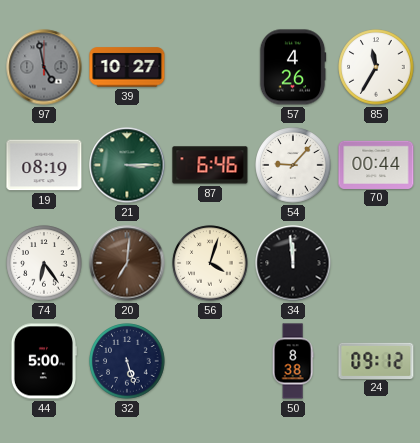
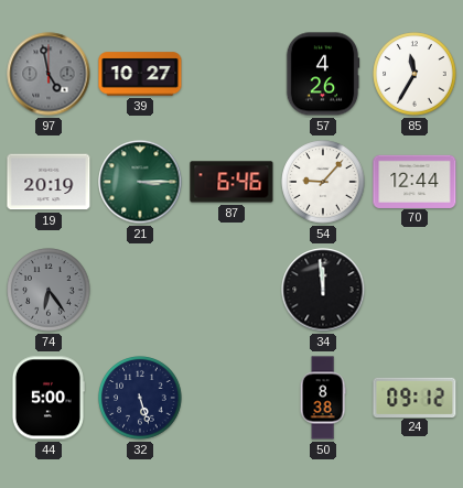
19: 08:19 -> 20:19 (49, 182)
70: 00:44 -> 12:44 (414, 181)
74 dial: white -> grey (49, 290)
20: 7:01 -> none (127, 263)
56: 4:03 -> none (210, 263)
